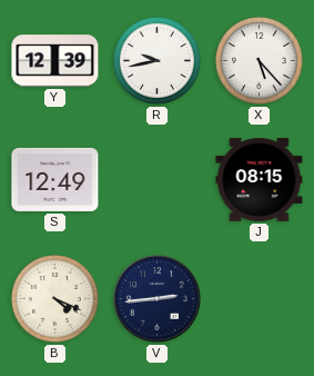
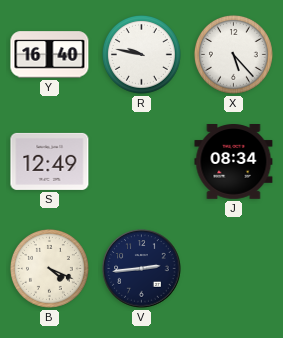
Y: 12:39 -> 16:40 (50, 55)
R: 9:43 -> 9:47 (141, 54)
J: 08:15 -> 08:34 (234, 162)
